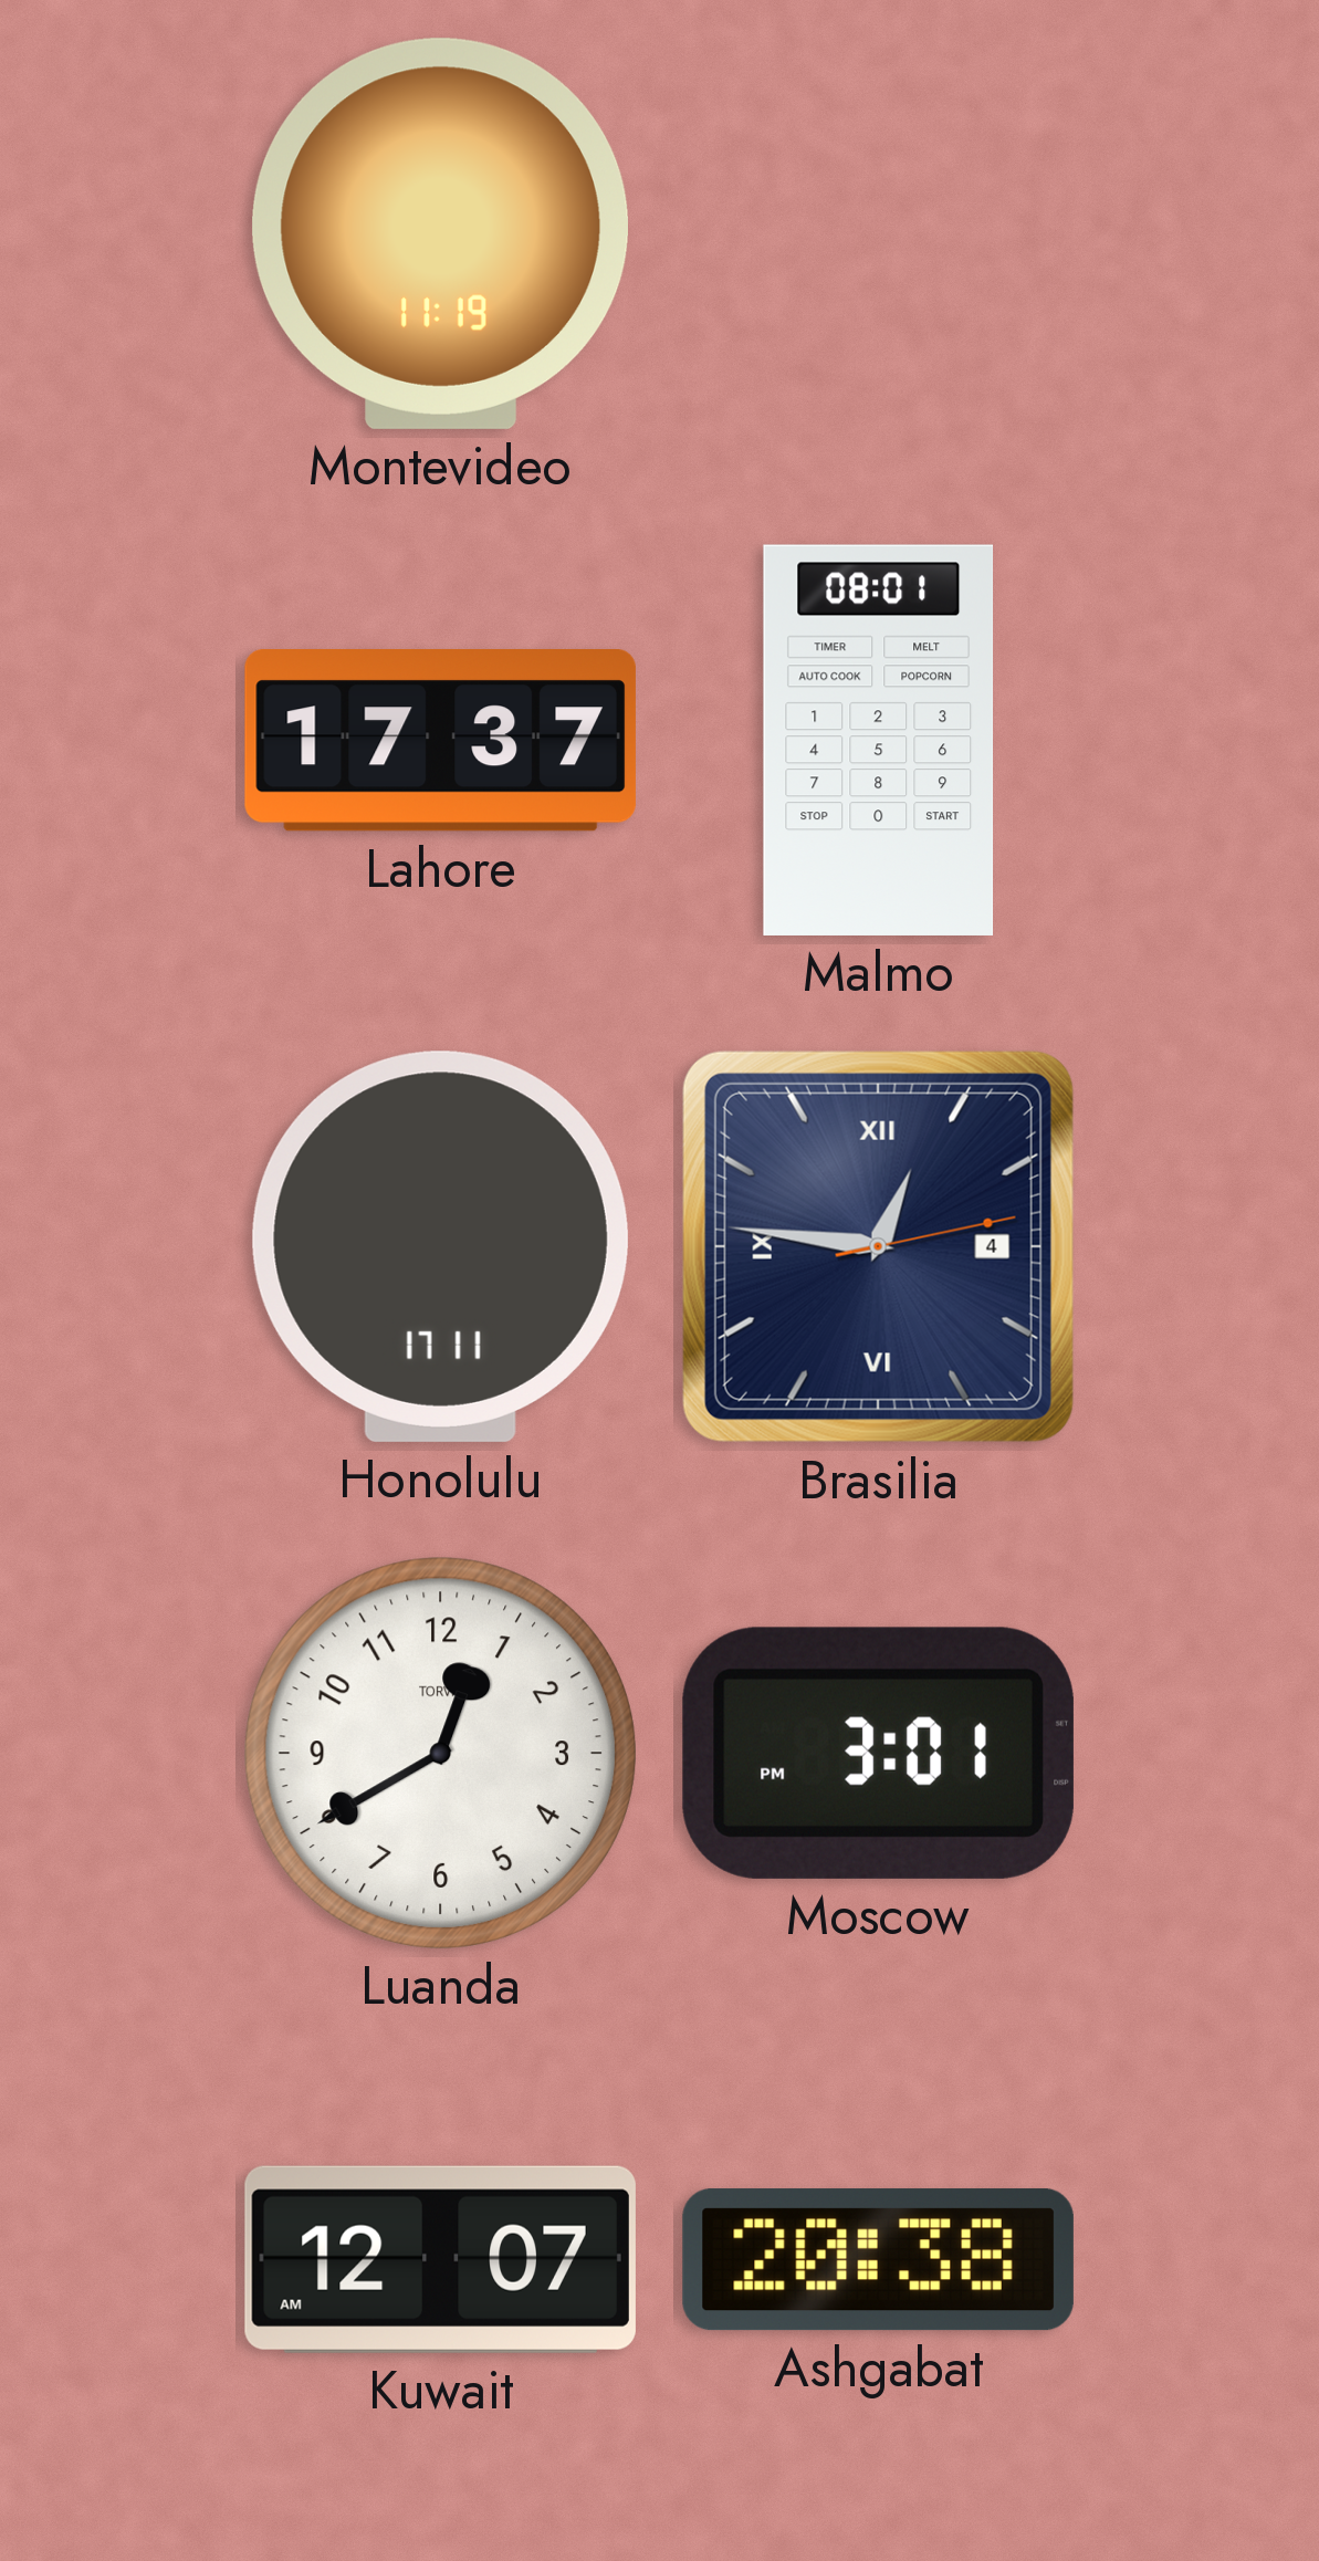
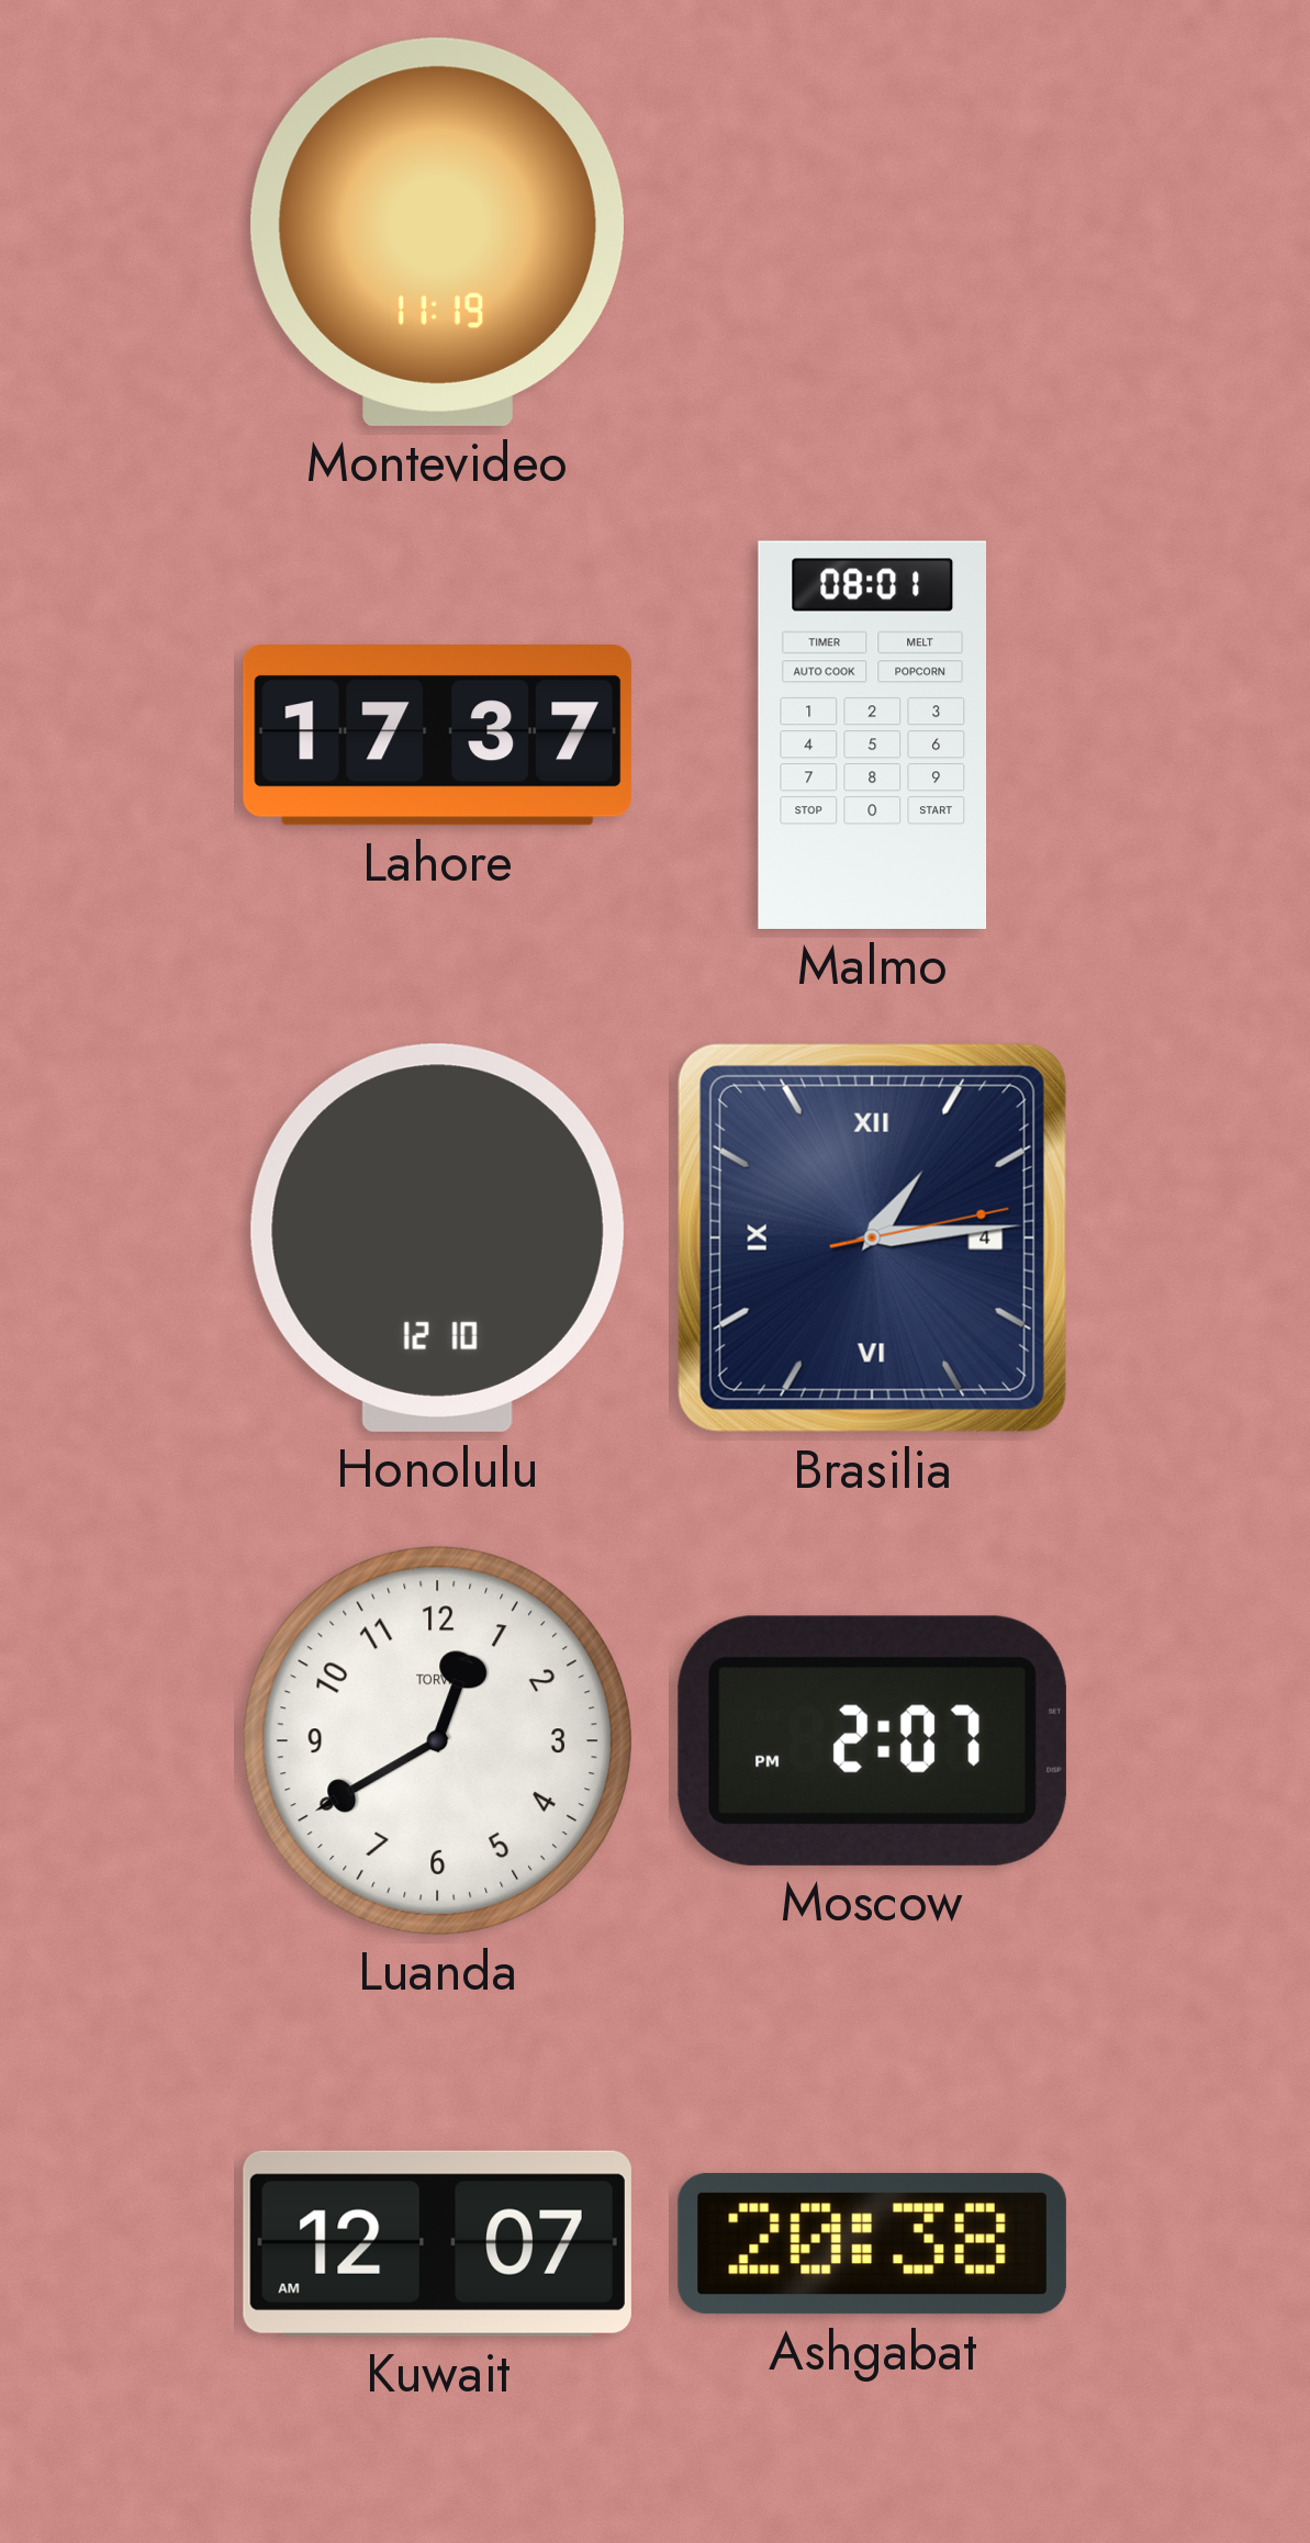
Honolulu: 17:11 -> 12:10 (437, 1237)
Brasilia: 12:46 -> 1:14 (872, 1237)
Moscow: 3:01 -> 2:07 (872, 1740)
